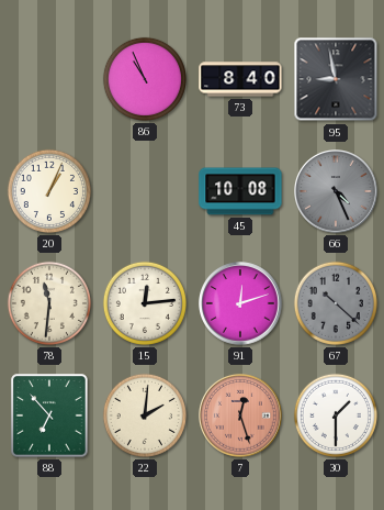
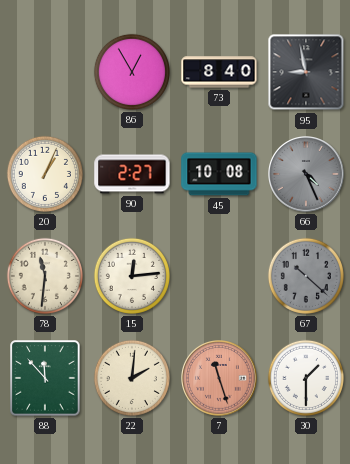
86: 10:56 -> 12:55 (132, 72)
90: none -> 2:27 (132, 174)
91: 12:12 -> none (241, 304)
88: 6:53 -> 11:53 (45, 378)
7: 12:27 -> 11:27 (220, 379)
